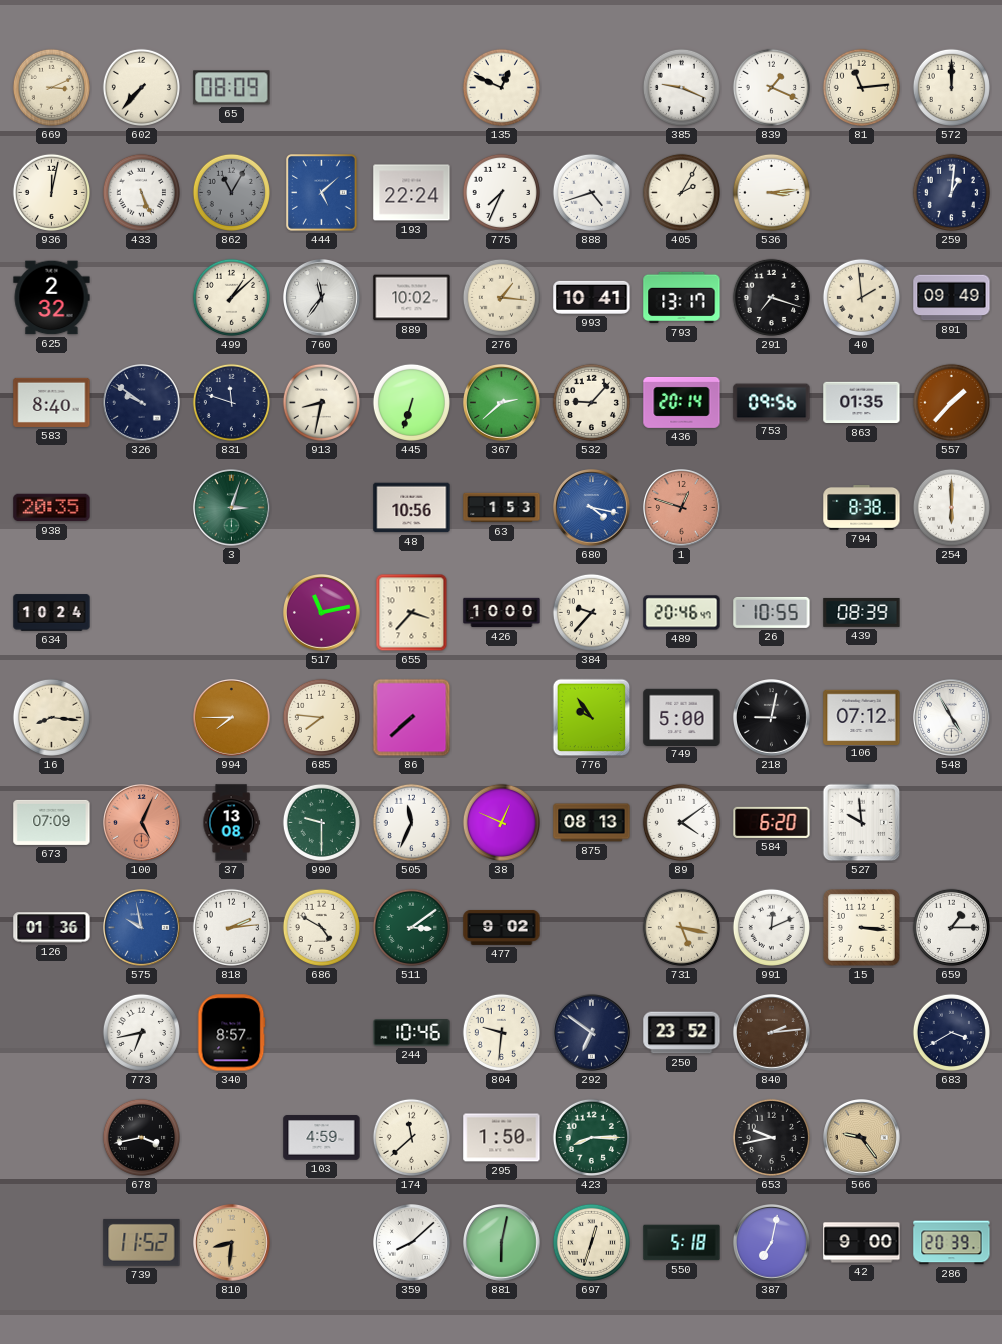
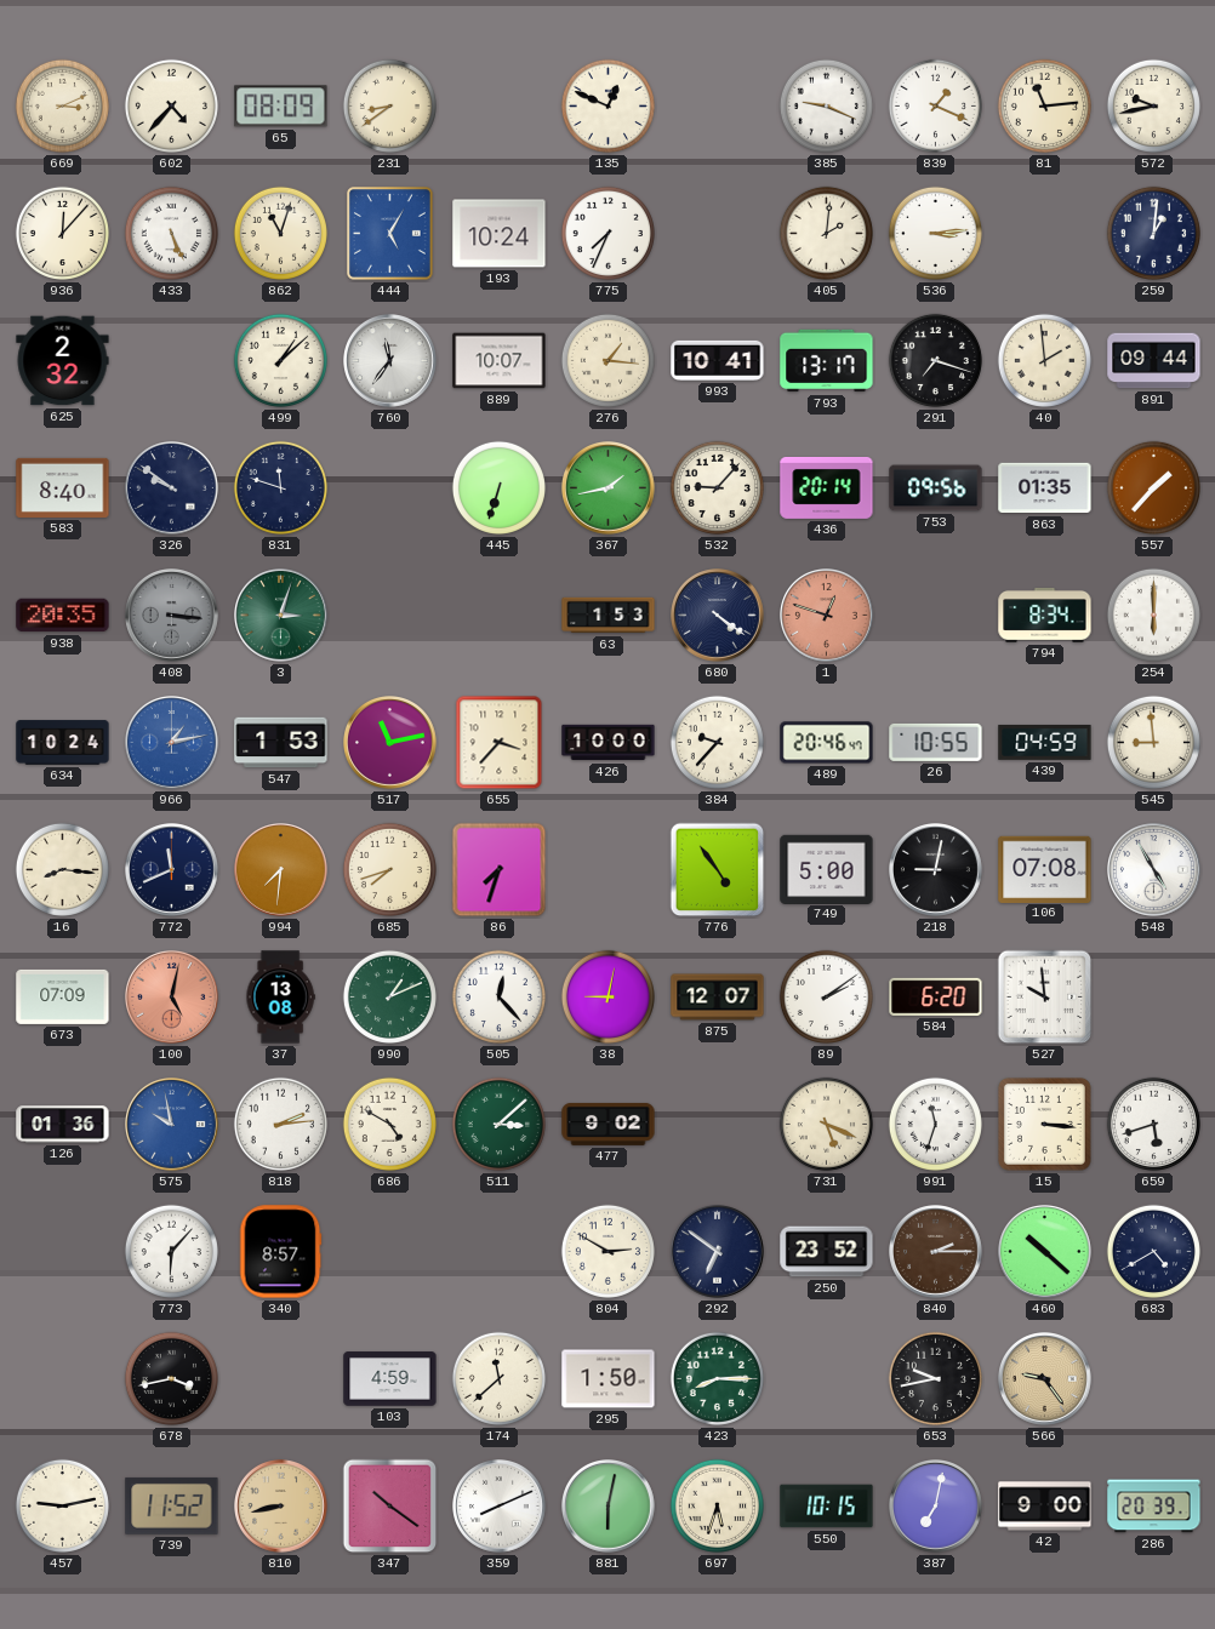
602: 7:37 -> 4:37 (171, 105)
231: none -> 8:39 (389, 105)
572: 12:00 -> 9:43 (1153, 105)
936: 12:02 -> 12:07 (62, 233)
862: 11:05 -> 11:03 (280, 233)
862 dial: grey -> cream (280, 233)
444: 5:08 -> 5:05 (390, 234)
193: 22:24 -> 10:24 (500, 234)
888: 4:42 -> none (591, 192)
405: 2:05 -> 2:01 (826, 233)
889: 10:02 -> 10:07 (500, 361)
891: 09:49 -> 09:44 (1154, 361)
913: 8:32 -> none (321, 402)
367: 2:38 -> 1:43 (609, 488)
408: none -> 3:16 (172, 616)
48: 10:56 -> none (412, 508)
680: 4:17 -> 4:21 (718, 616)
680 dial: blue -> navy (718, 616)
794: 8:38 -> 8:34 (1045, 615)
966: none -> 1:13 (172, 743)
547: none -> 1:53 (281, 743)
439: 08:39 -> 04:59 (1045, 742)
545: none -> 8:59 (1153, 742)
772: none -> 11:41 (172, 870)
994: 7:45 -> 7:31 (281, 870)
685: 7:46 -> 7:42 (389, 869)
86: 7:38 -> 7:33 (500, 870)
776: 9:54 -> 4:54 (718, 870)
106: 07:12 -> 07:08 (1045, 869)
100: 5:04 -> 5:02 (172, 998)
990: 9:30 -> 1:11 (389, 996)
505: 11:34 -> 12:23 (498, 996)
38: 12:49 -> 9:02 (607, 996)
875: 08:13 -> 12:07 (718, 998)
89: 4:09 -> 2:09 (826, 996)
511: 3:09 -> 3:08 (498, 1124)
731: 5:17 -> 5:19 (826, 1124)
991: 12:11 -> 11:33 (935, 1124)
659: 1:15 -> 5:42 (1153, 1124)
773: 6:43 -> 6:07 (171, 1251)
244: 10:46 -> none (412, 1033)
804: 9:31 -> 2:50 (607, 1251)
840: 2:14 -> 2:15 (936, 1252)
460: none -> 10:22 (1045, 1252)
683: 3:40 -> 4:40 (1153, 1251)
457: none -> 9:13 (62, 1505)
810: 8:31 -> 8:43 (281, 1507)
347: none -> 10:21 (390, 1507)
359: 8:08 -> 8:11 (500, 1507)
697: 12:33 -> 5:33 (717, 1505)
550: 5:18 -> 10:15 (827, 1507)
